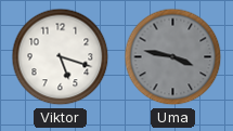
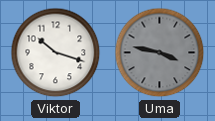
Viktor: 5:18 -> 10:18 (56, 53)
